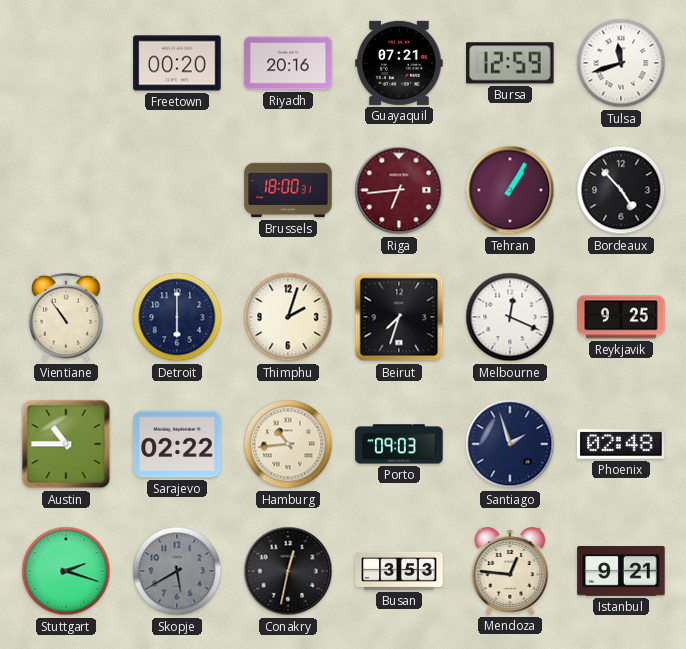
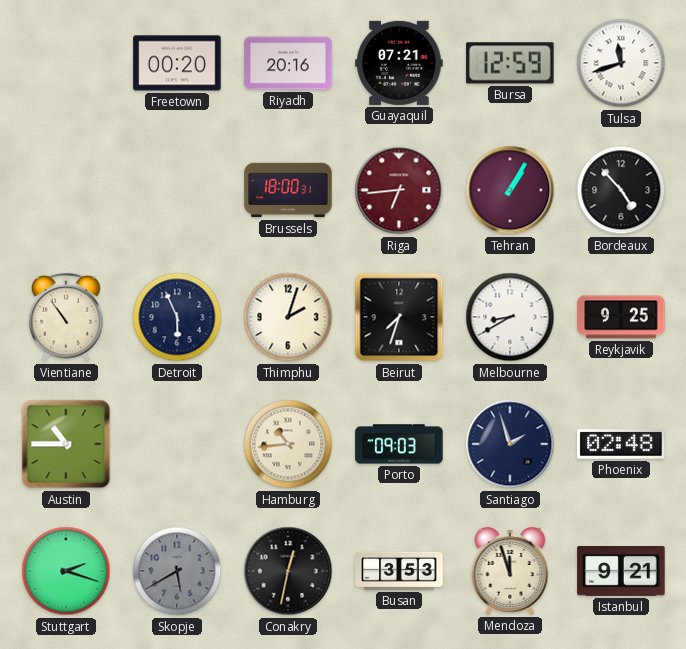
Detroit: 6:00 -> 5:56 (177, 317)
Melbourne: 12:19 -> 8:40 (510, 317)
Sarajevo: 02:22 -> none (177, 444)
Mendoza: 12:46 -> 11:57 (510, 571)
